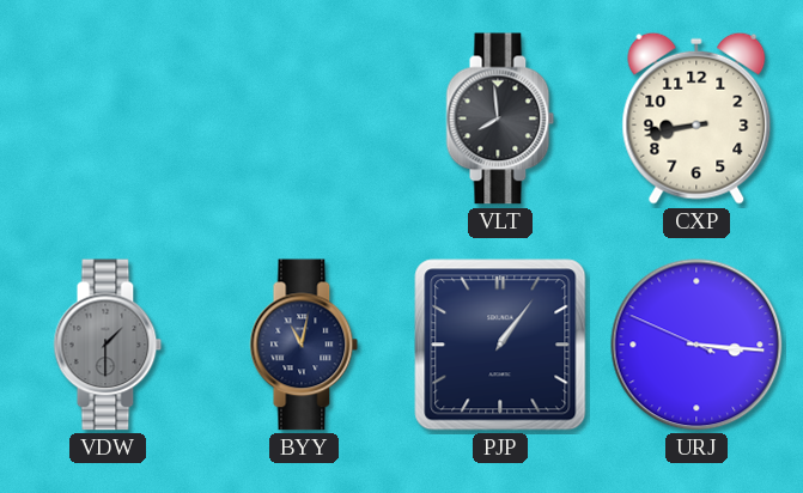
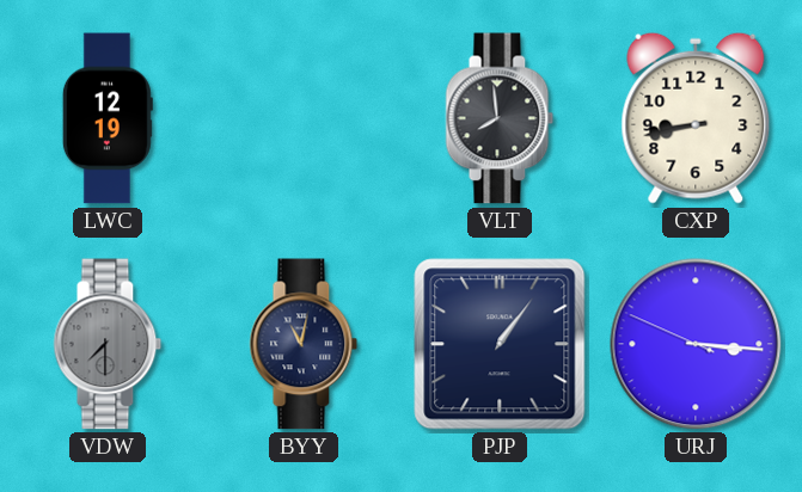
LWC: none -> 12:19 (108, 118)
VDW: 1:30 -> 7:30 (108, 344)
